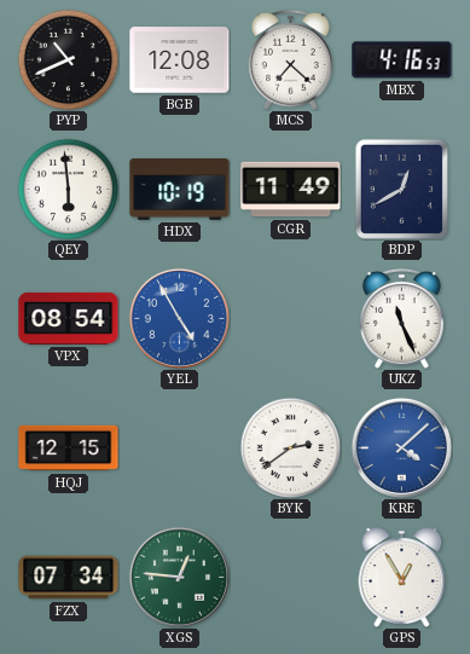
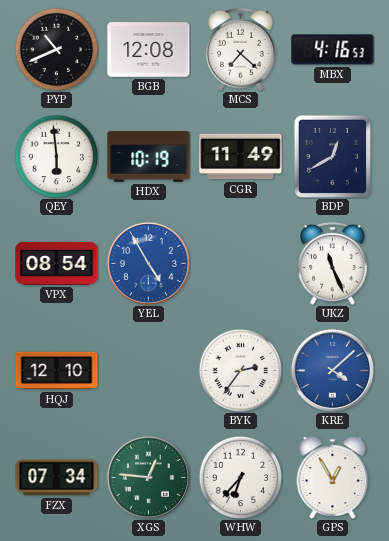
HQJ: 12:15 -> 12:10 (57, 371)
BYK: 2:39 -> 2:36 (240, 370)
WHW: none -> 6:37 (240, 477)
